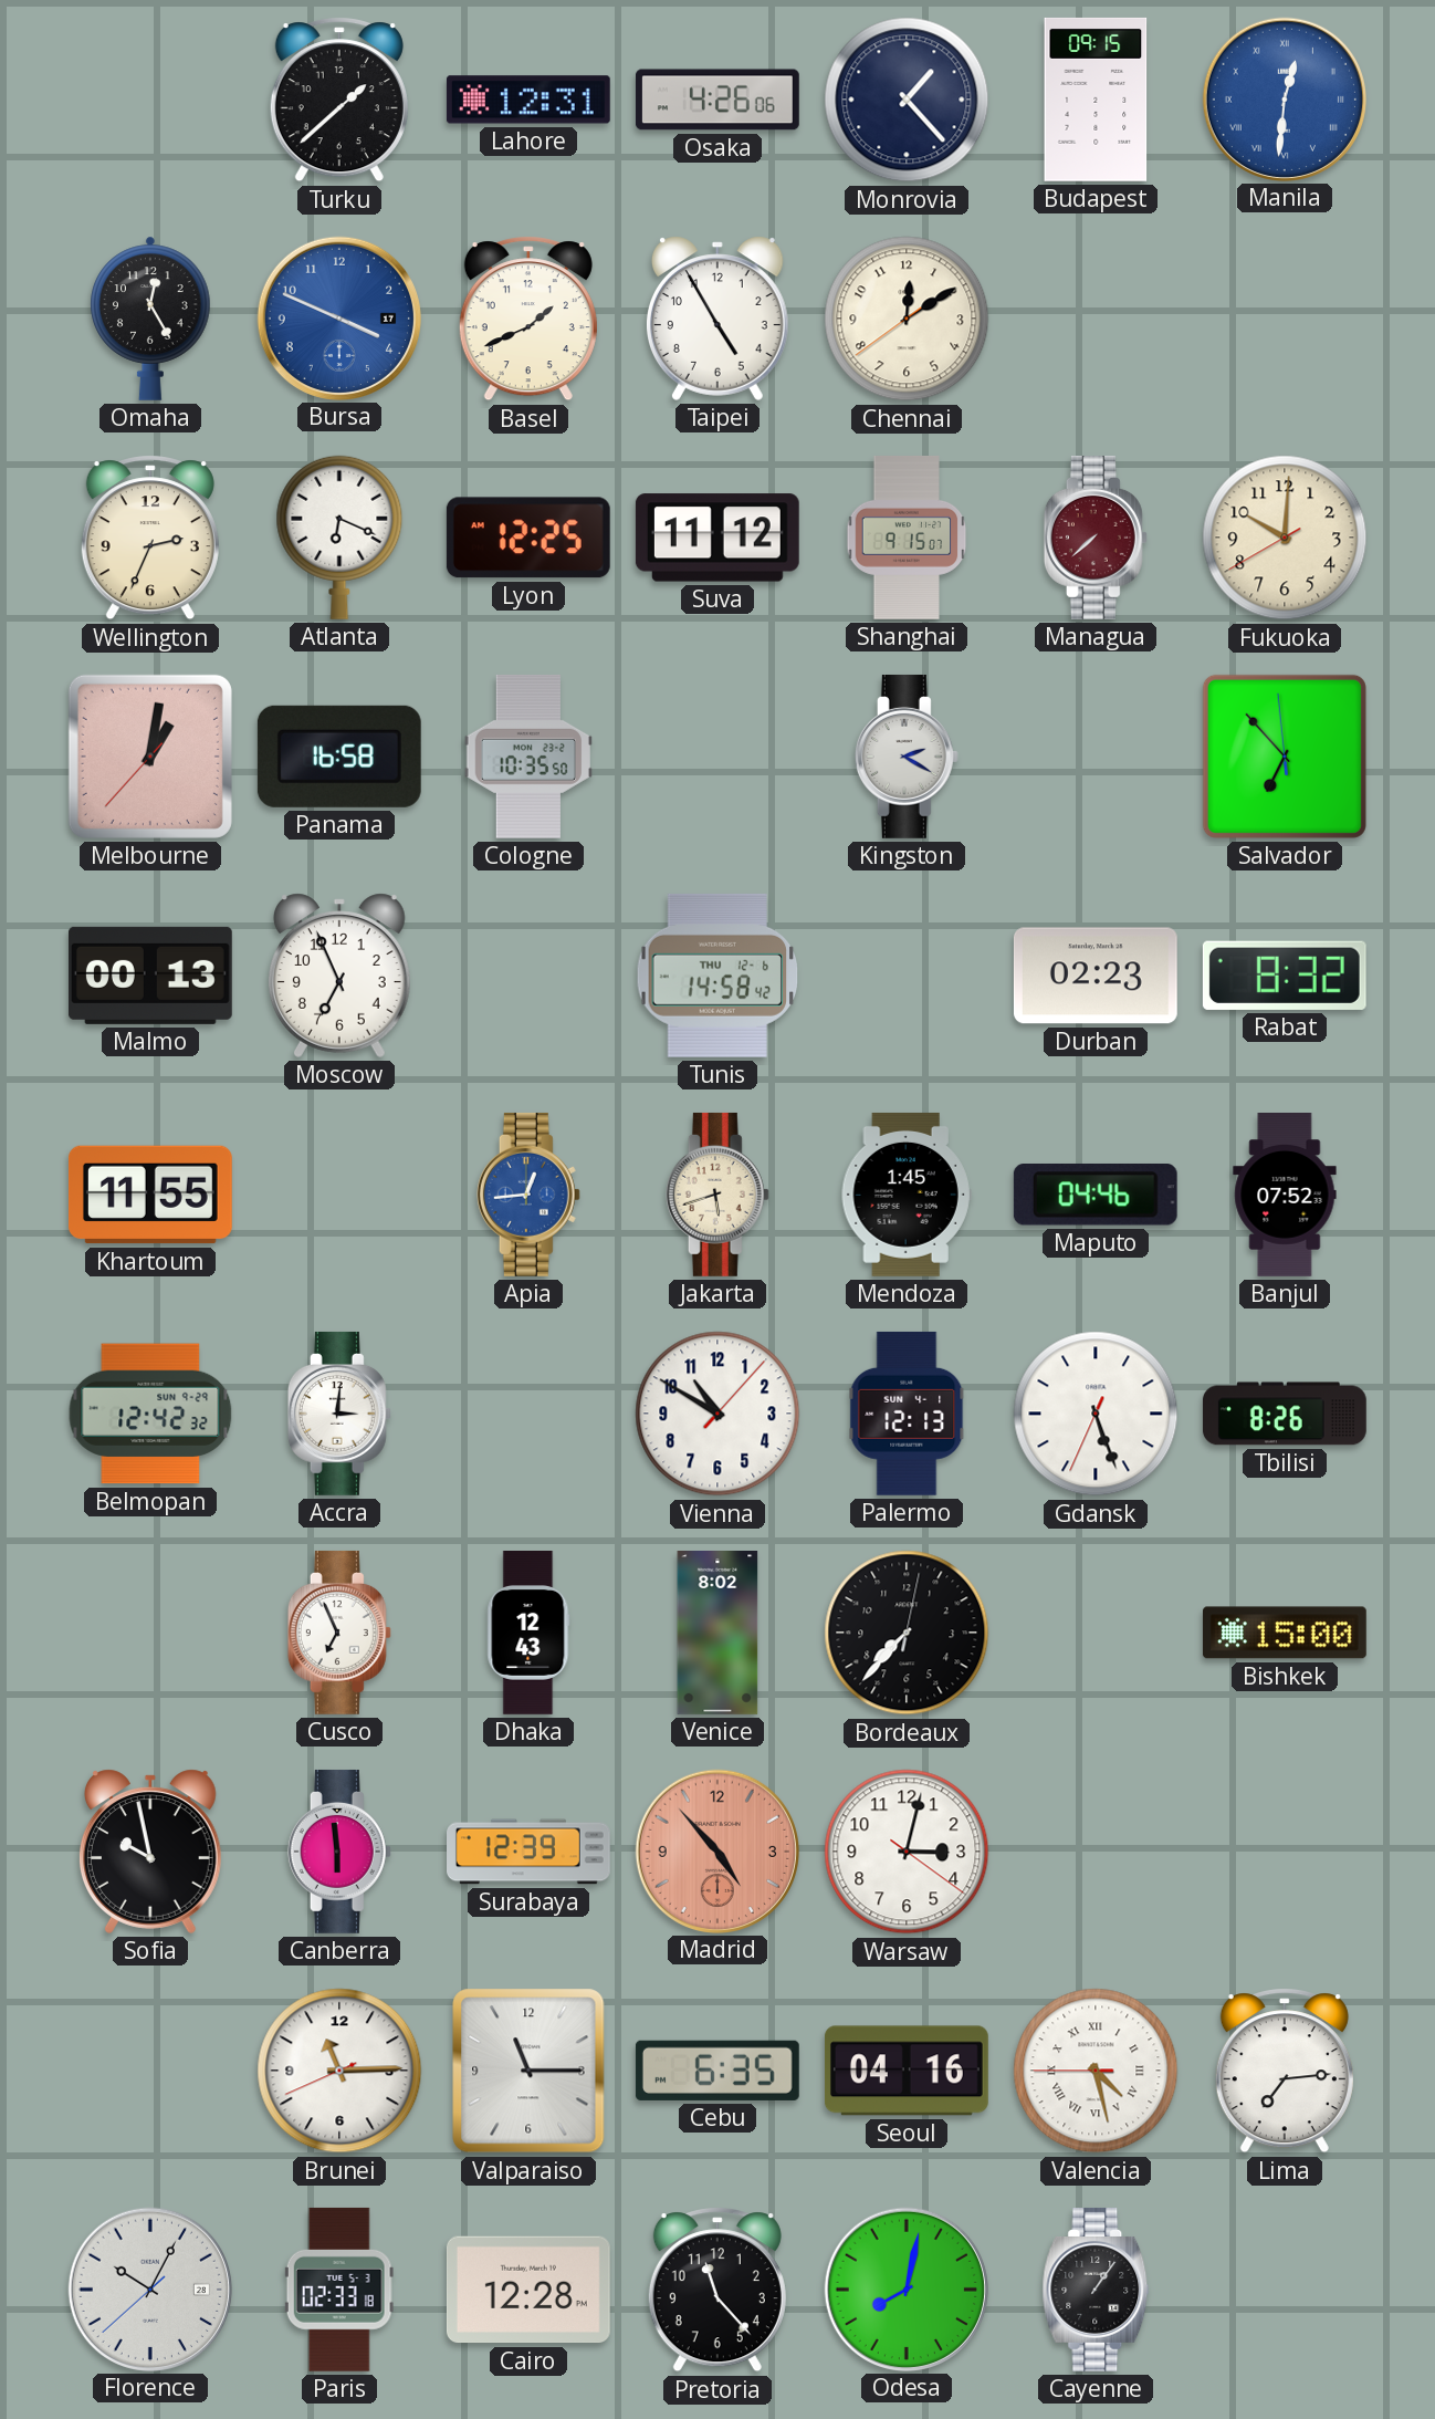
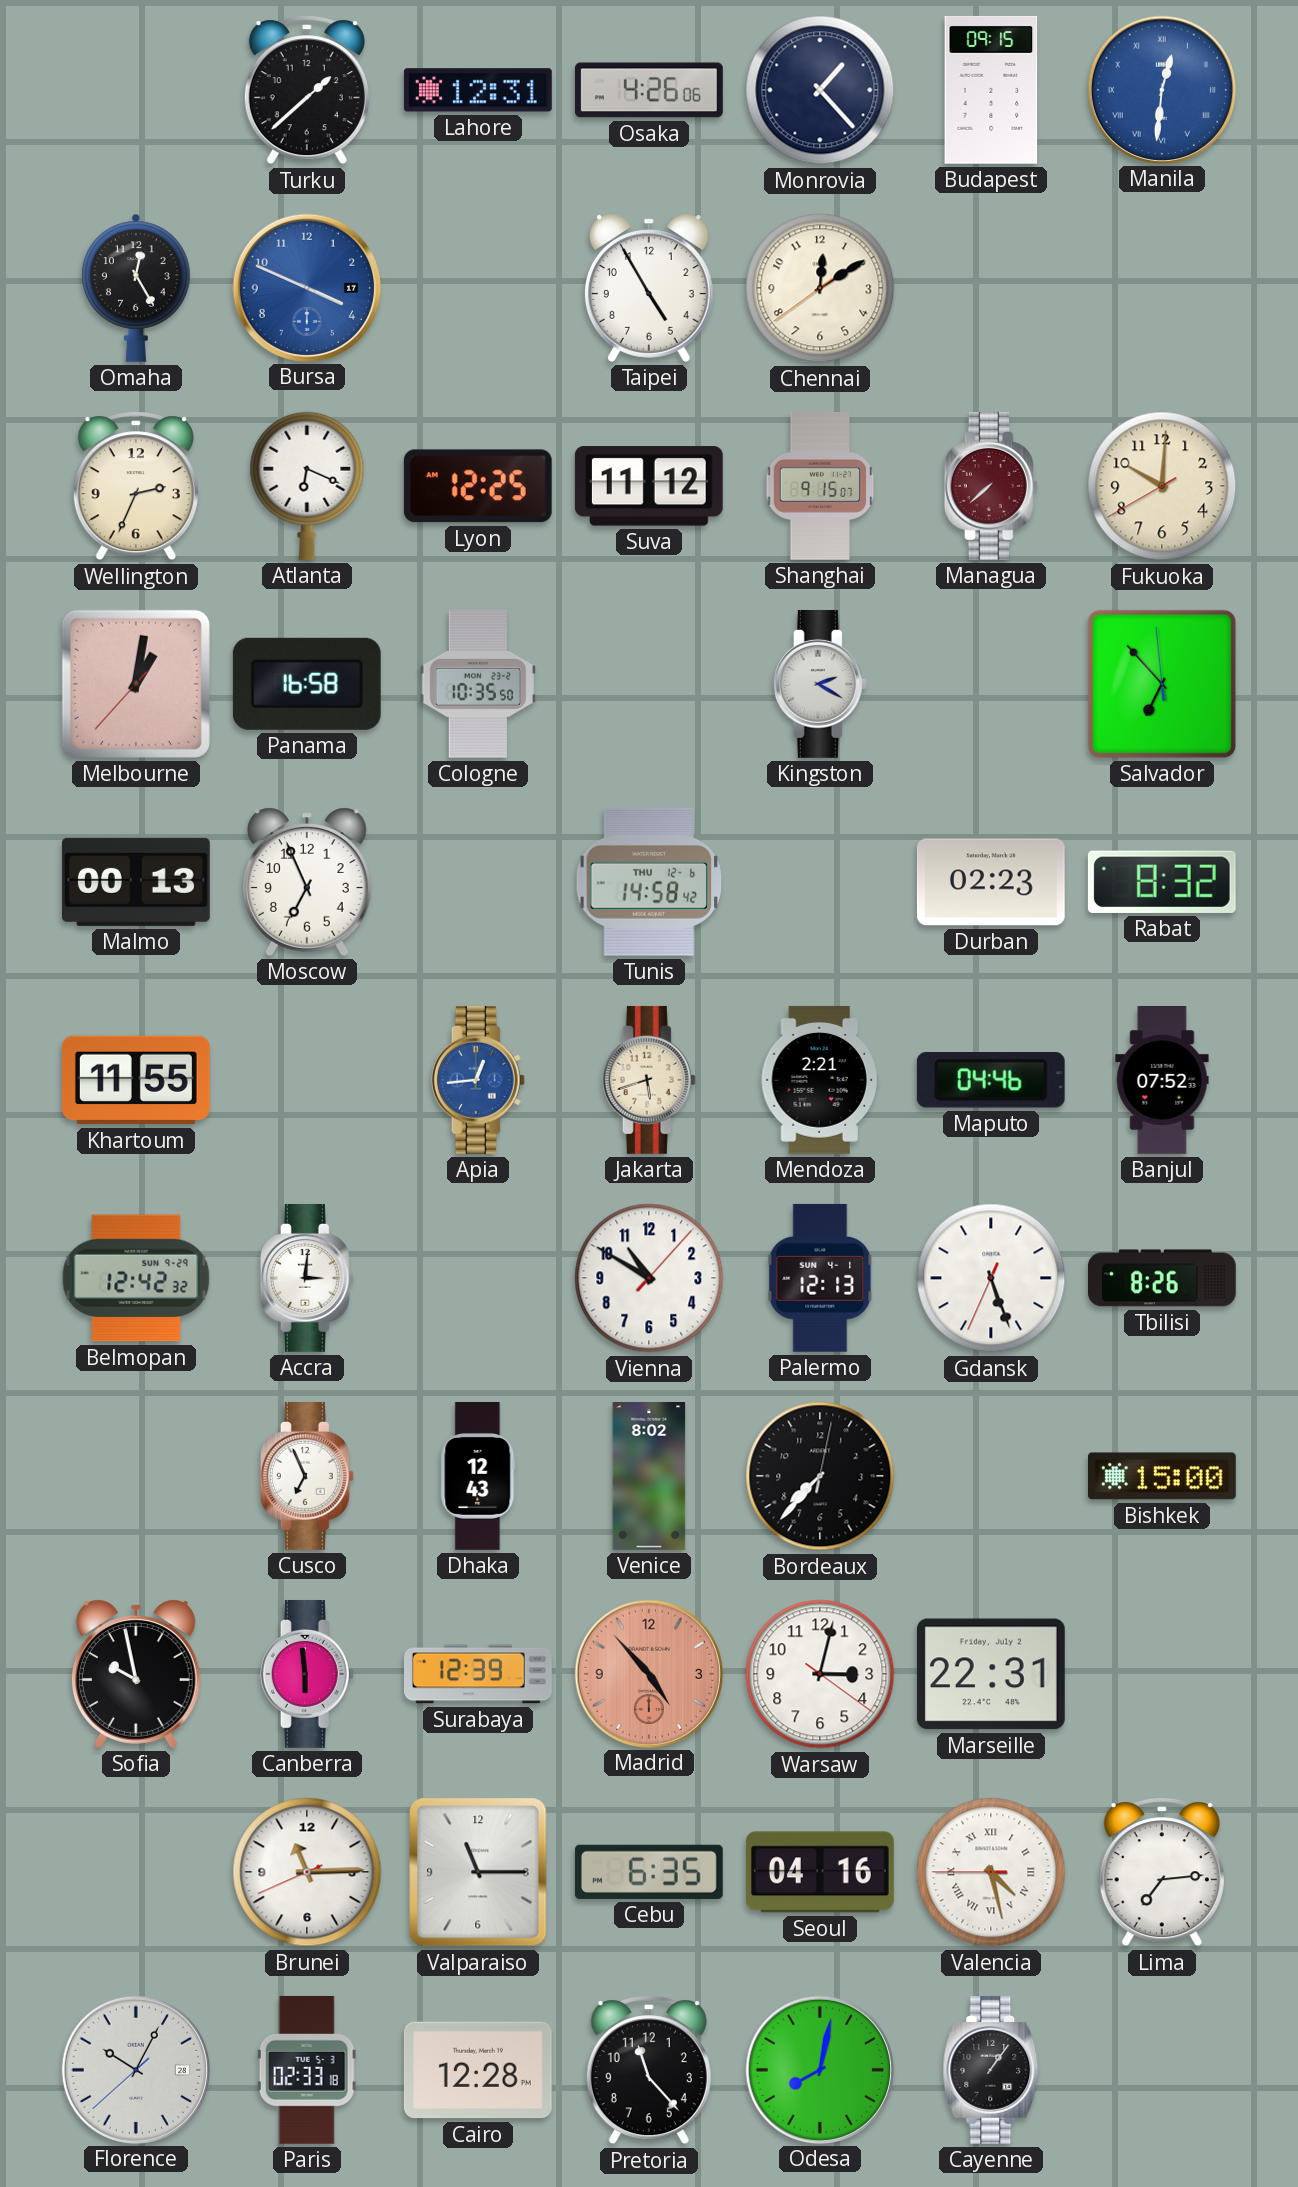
Basel: 1:41 -> none (528, 319)
Mendoza: 1:45 -> 2:21 (820, 1080)
Marseille: none -> 22:31 (991, 1674)
